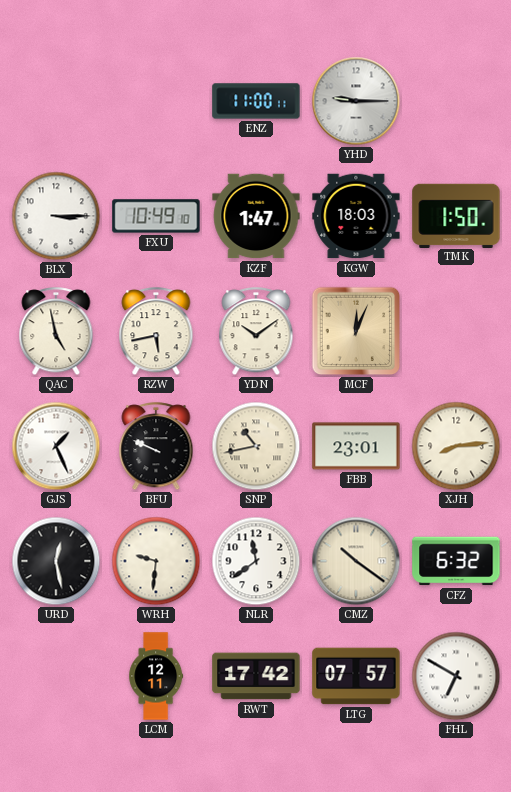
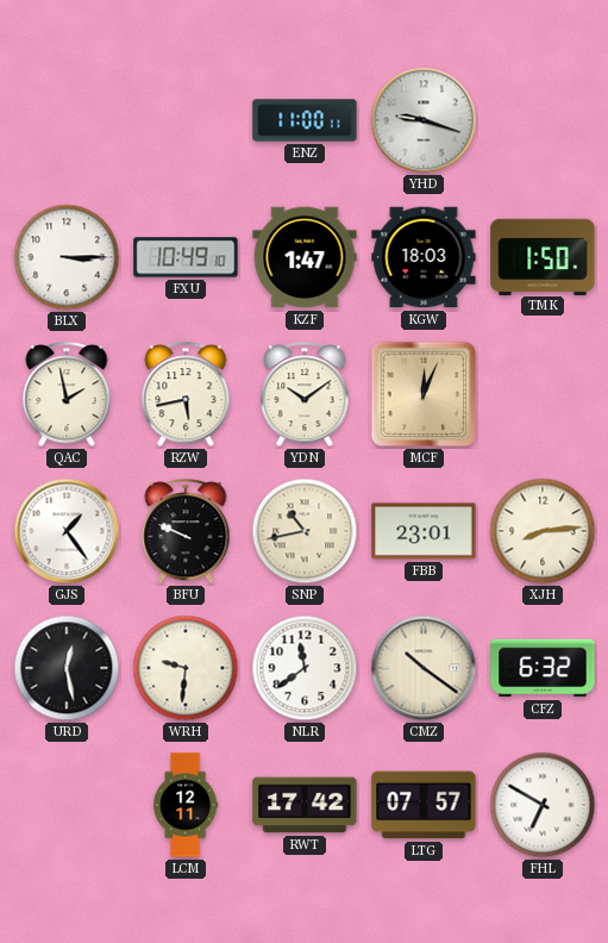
YHD: 9:15 -> 9:18 (424, 120)
QAC: 4:58 -> 1:58 (67, 395)
GJS: 1:26 -> 1:24 (67, 531)
